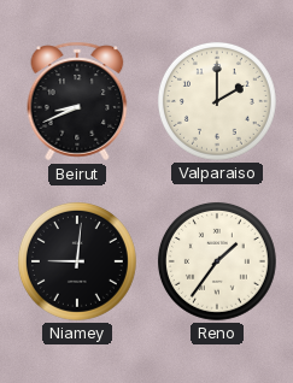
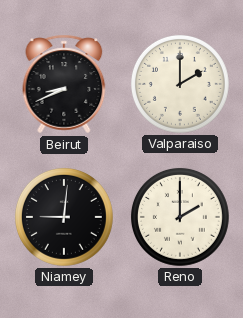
Reno: 1:36 -> 2:00 (180, 217)
